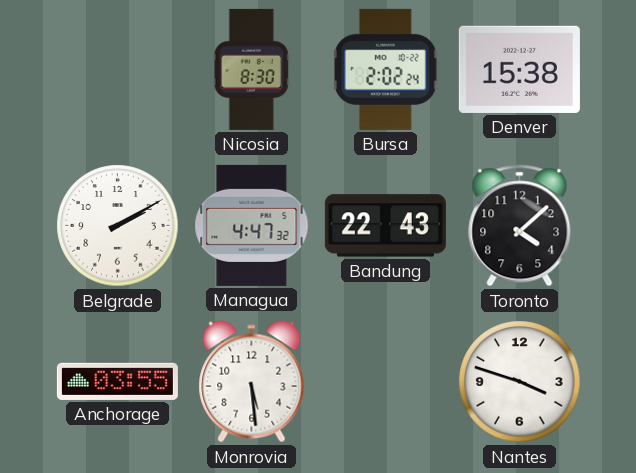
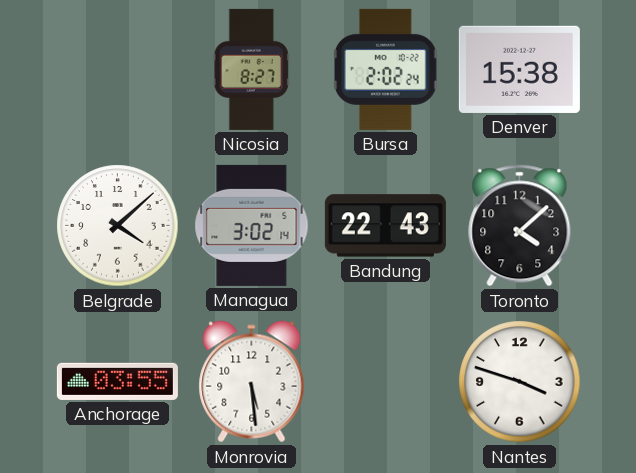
Nicosia: 8:30 -> 8:27 (251, 69)
Belgrade: 2:10 -> 4:08 (118, 226)
Managua: 4:47 -> 3:02 (252, 225)
